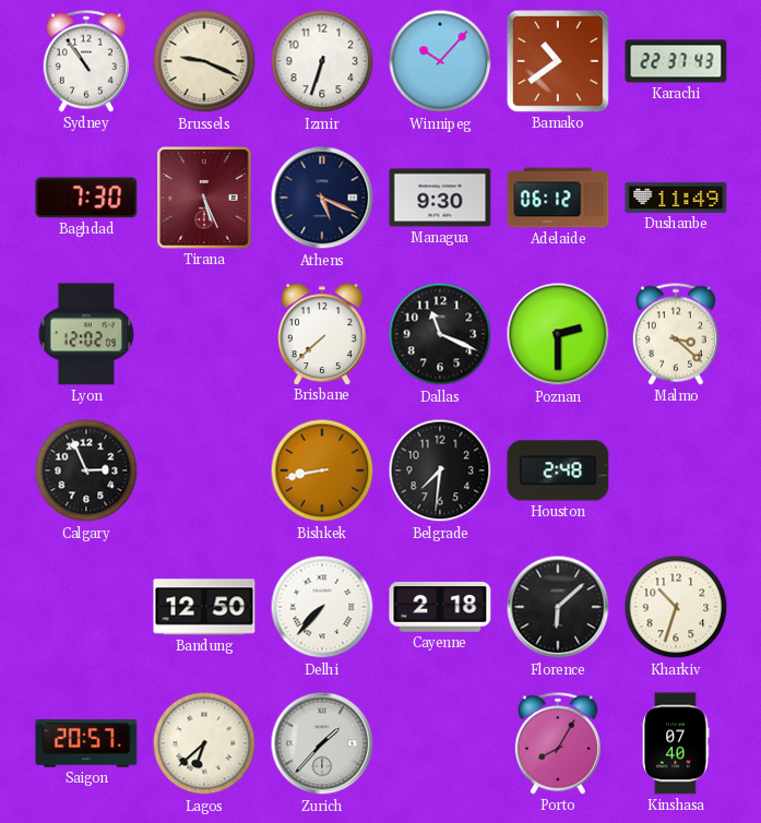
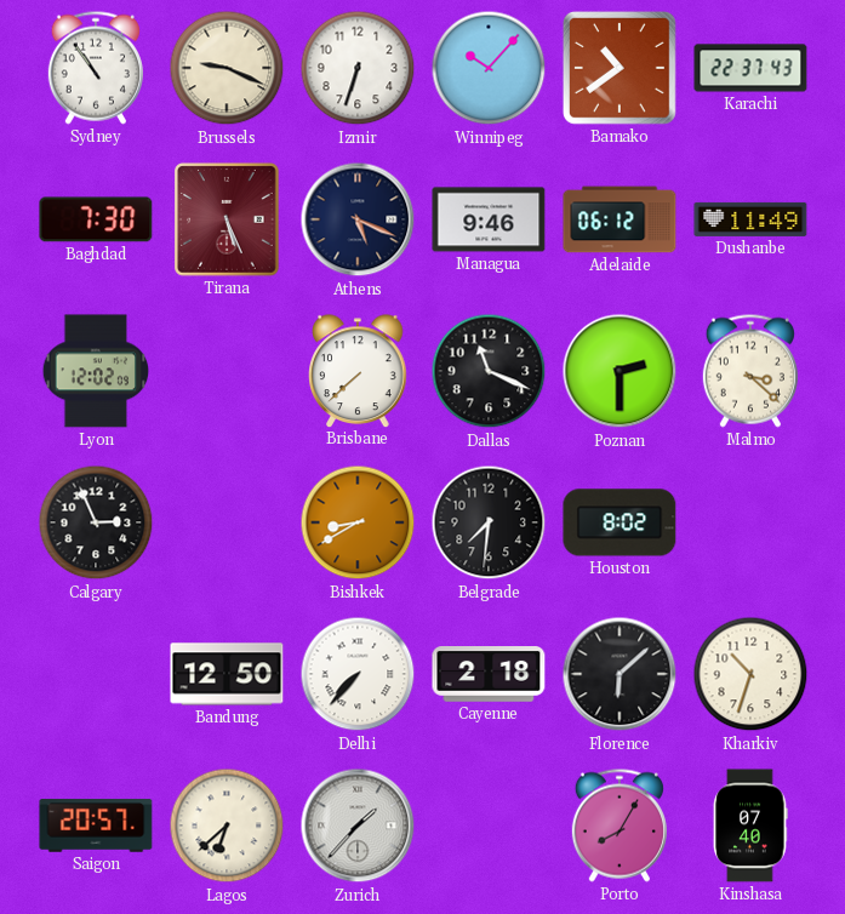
Managua: 9:30 -> 9:46 (489, 219)
Bishkek: 8:43 -> 8:40 (358, 522)
Houston: 2:48 -> 8:02 (620, 522)
